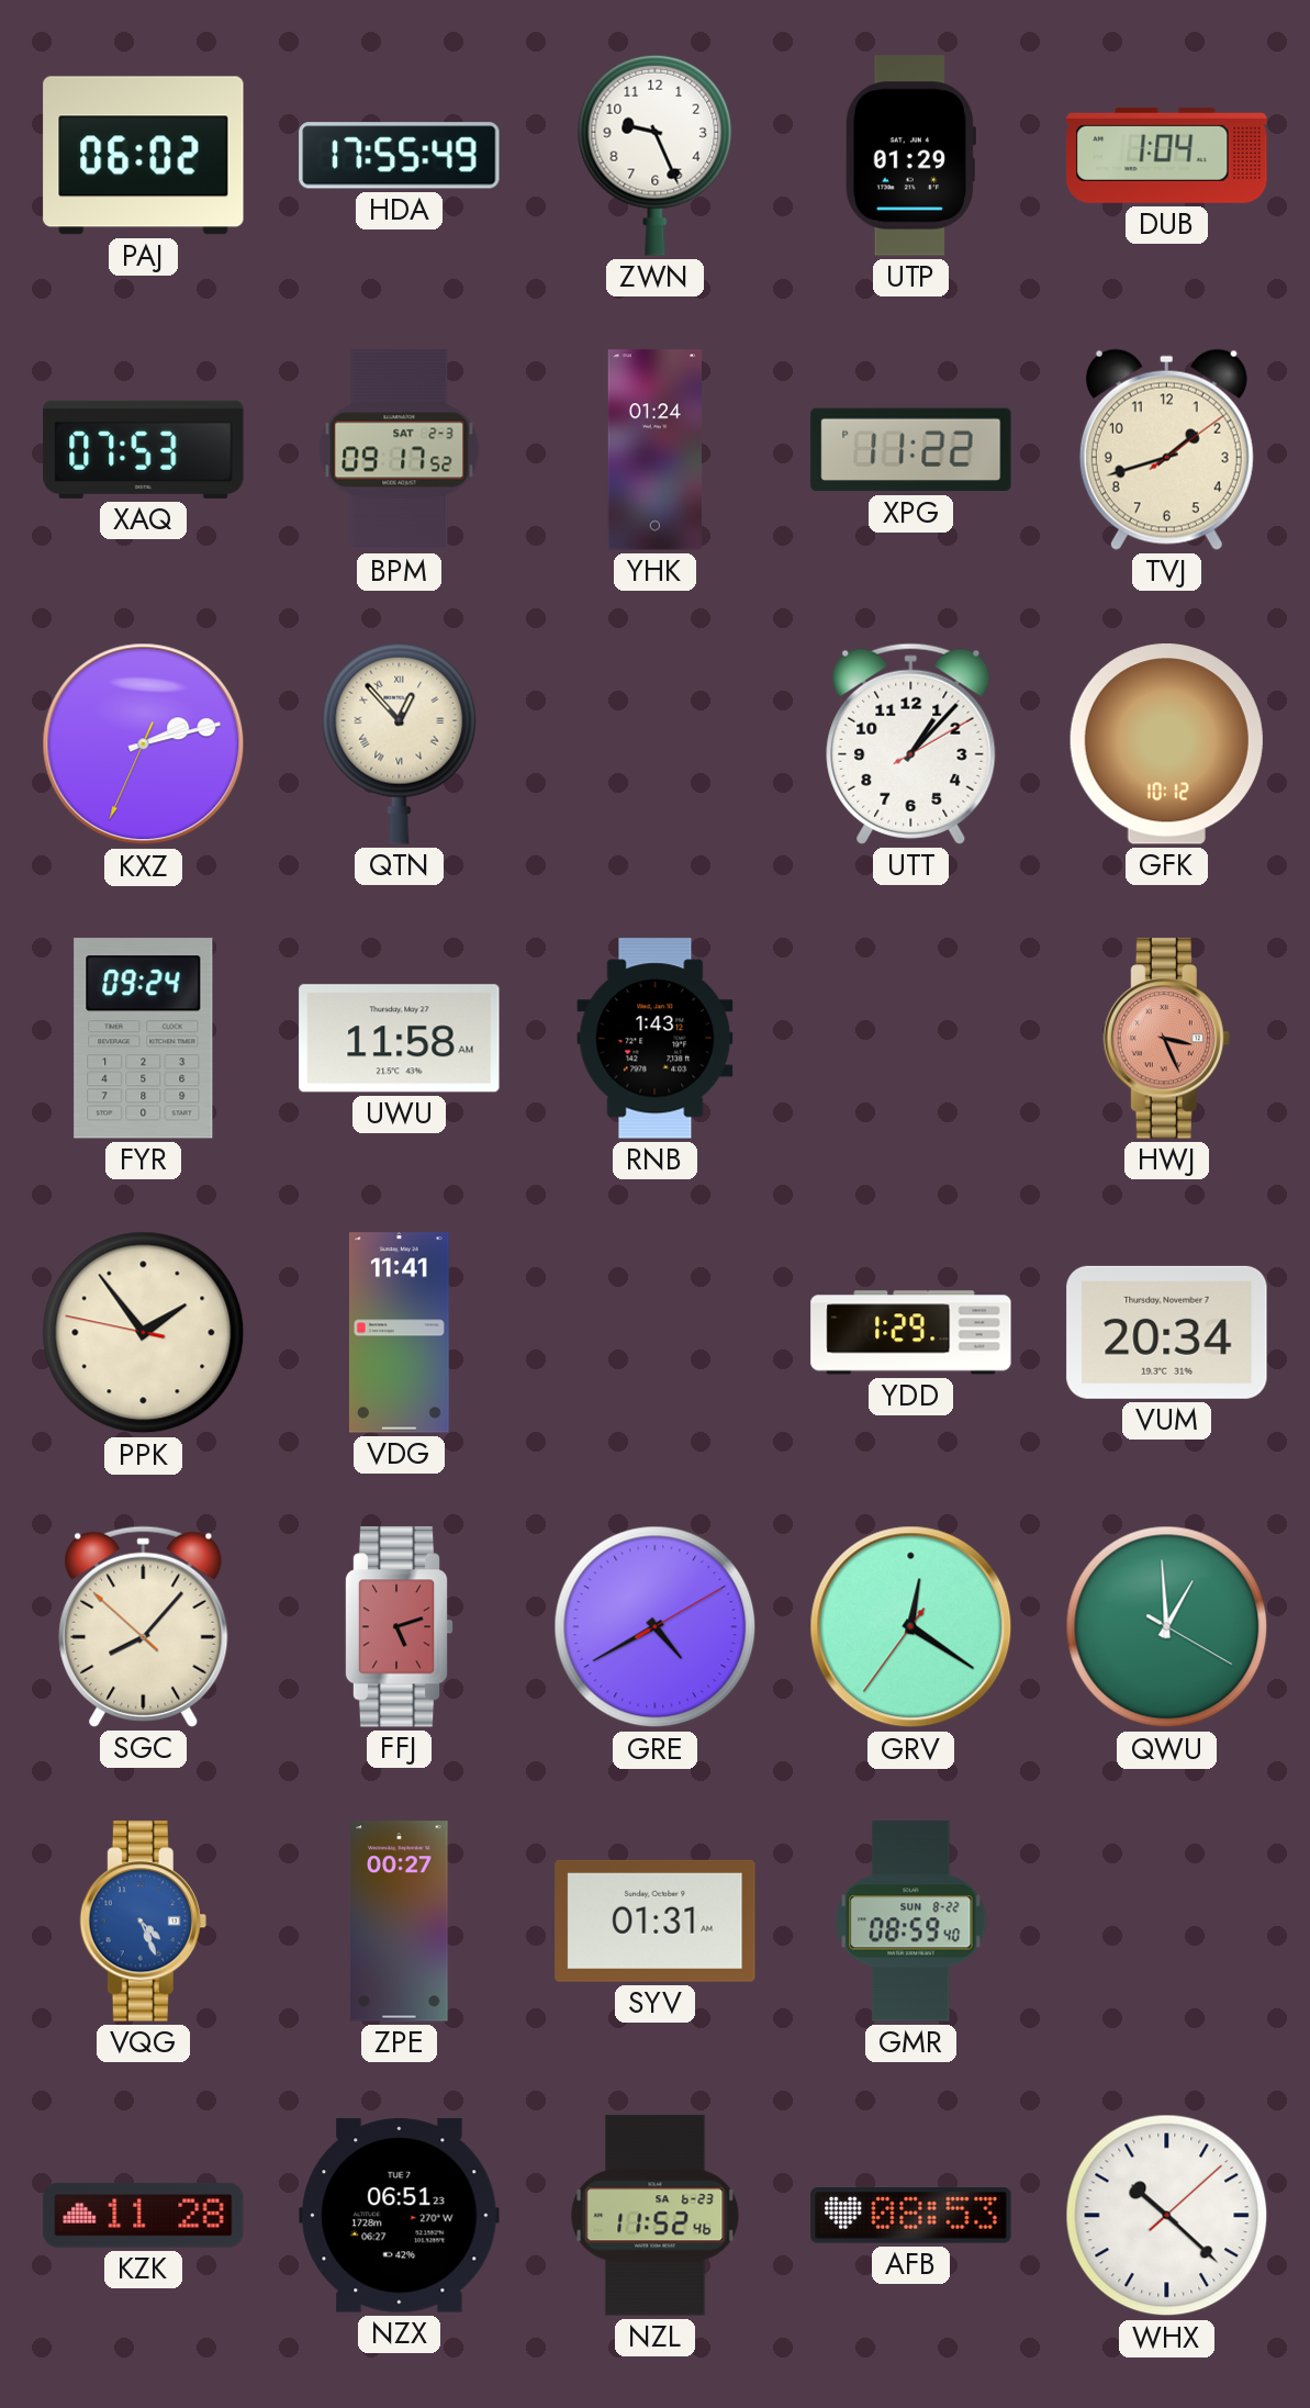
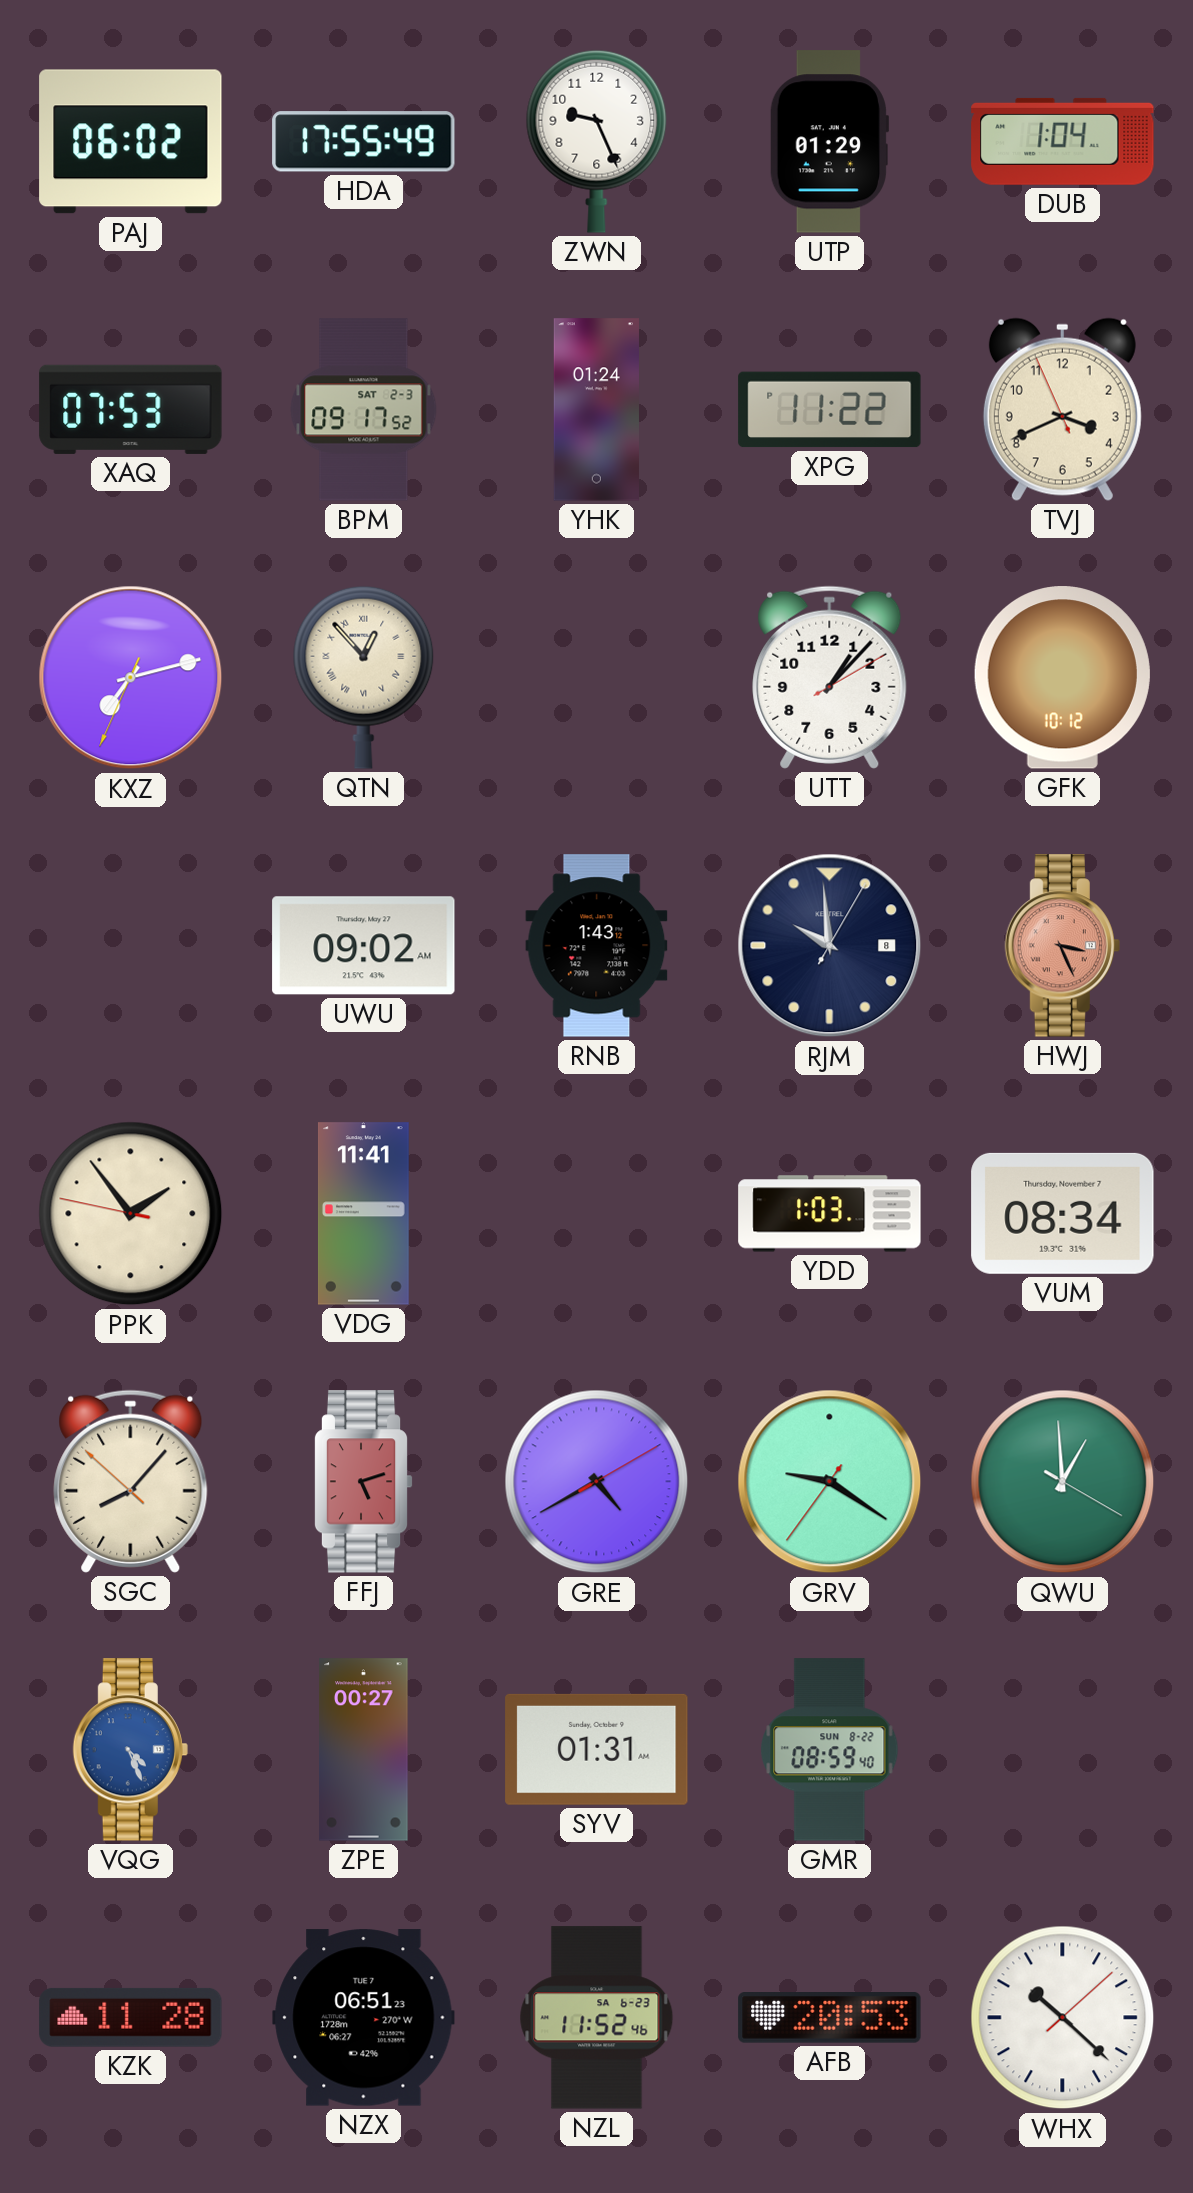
TVJ: 1:42 -> 3:40 (1062, 409)
KXZ: 2:12 -> 7:12 (131, 678)
FYR: 09:24 -> none (144, 1039)
UWU: 11:58 -> 09:02 (364, 946)
RJM: none -> 9:59 (830, 946)
YDD: 1:29 -> 1:03 (830, 1214)
VUM: 20:34 -> 08:34 (1063, 1213)
GRV: 12:20 -> 9:20 (830, 1482)
AFB: 08:53 -> 20:53 (830, 2018)
